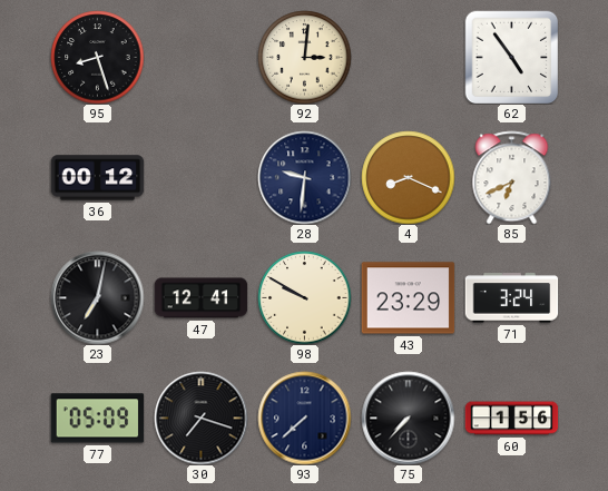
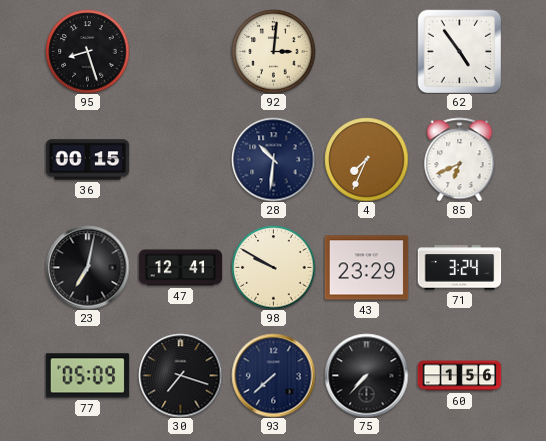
36: 00:12 -> 00:15 (87, 160)
28: 9:31 -> 10:31 (273, 159)
4: 8:19 -> 7:34 (366, 159)
